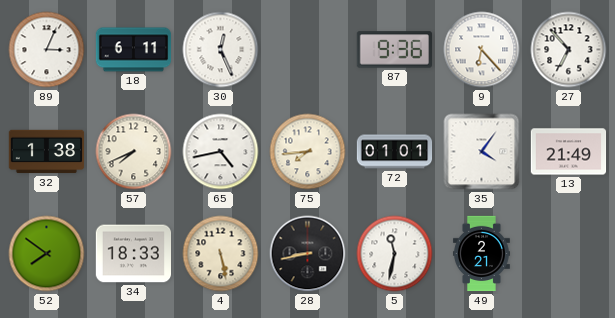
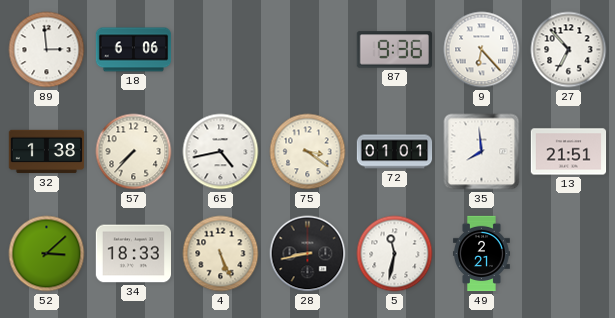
89: 3:04 -> 2:59 (47, 50)
18: 6:11 -> 6:06 (134, 50)
30: 12:26 -> none (221, 50)
57: 7:41 -> 7:37 (134, 152)
75: 7:44 -> 3:21 (308, 152)
35: 4:06 -> 7:59 (482, 152)
13: 21:49 -> 21:51 (569, 152)
52: 7:51 -> 3:08 (47, 254)
4: 5:28 -> 5:26 (221, 254)
